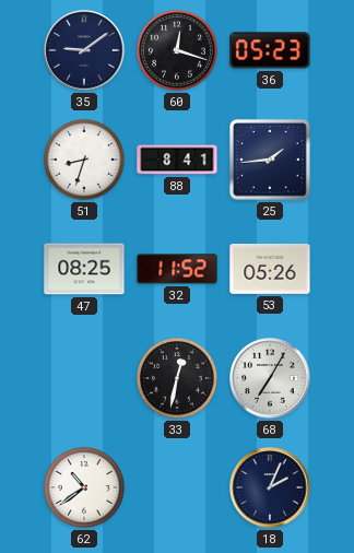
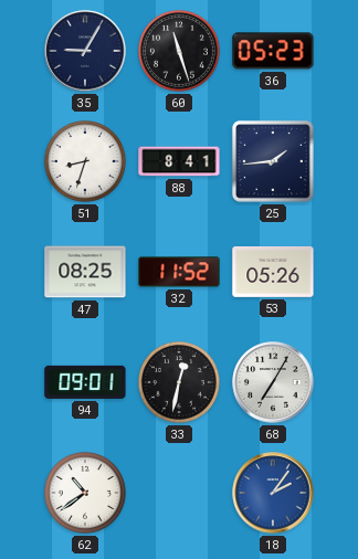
35: 9:09 -> 9:05 (85, 51)
60: 12:18 -> 11:27 (179, 51)
94: none -> 09:01 (85, 382)
18: 2:04 -> 2:06 (273, 493)
18 dial: navy -> blue (273, 493)
